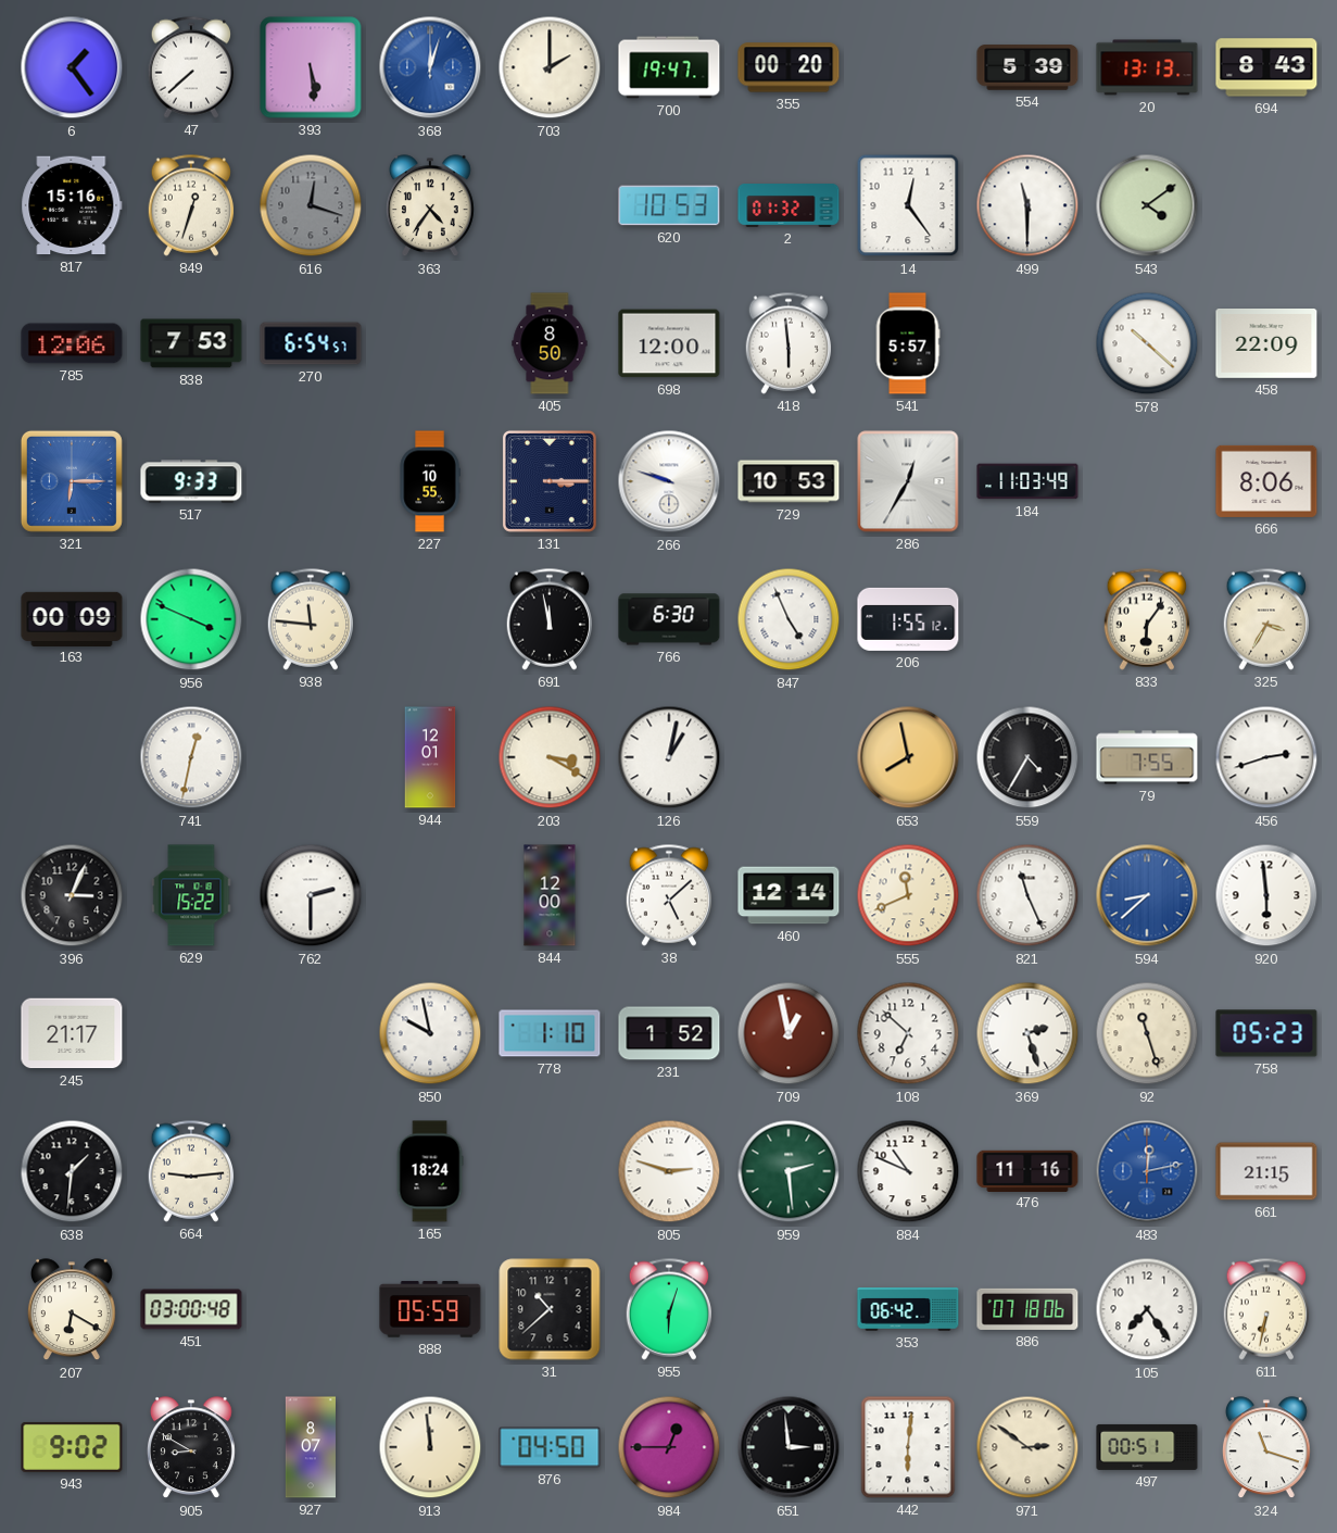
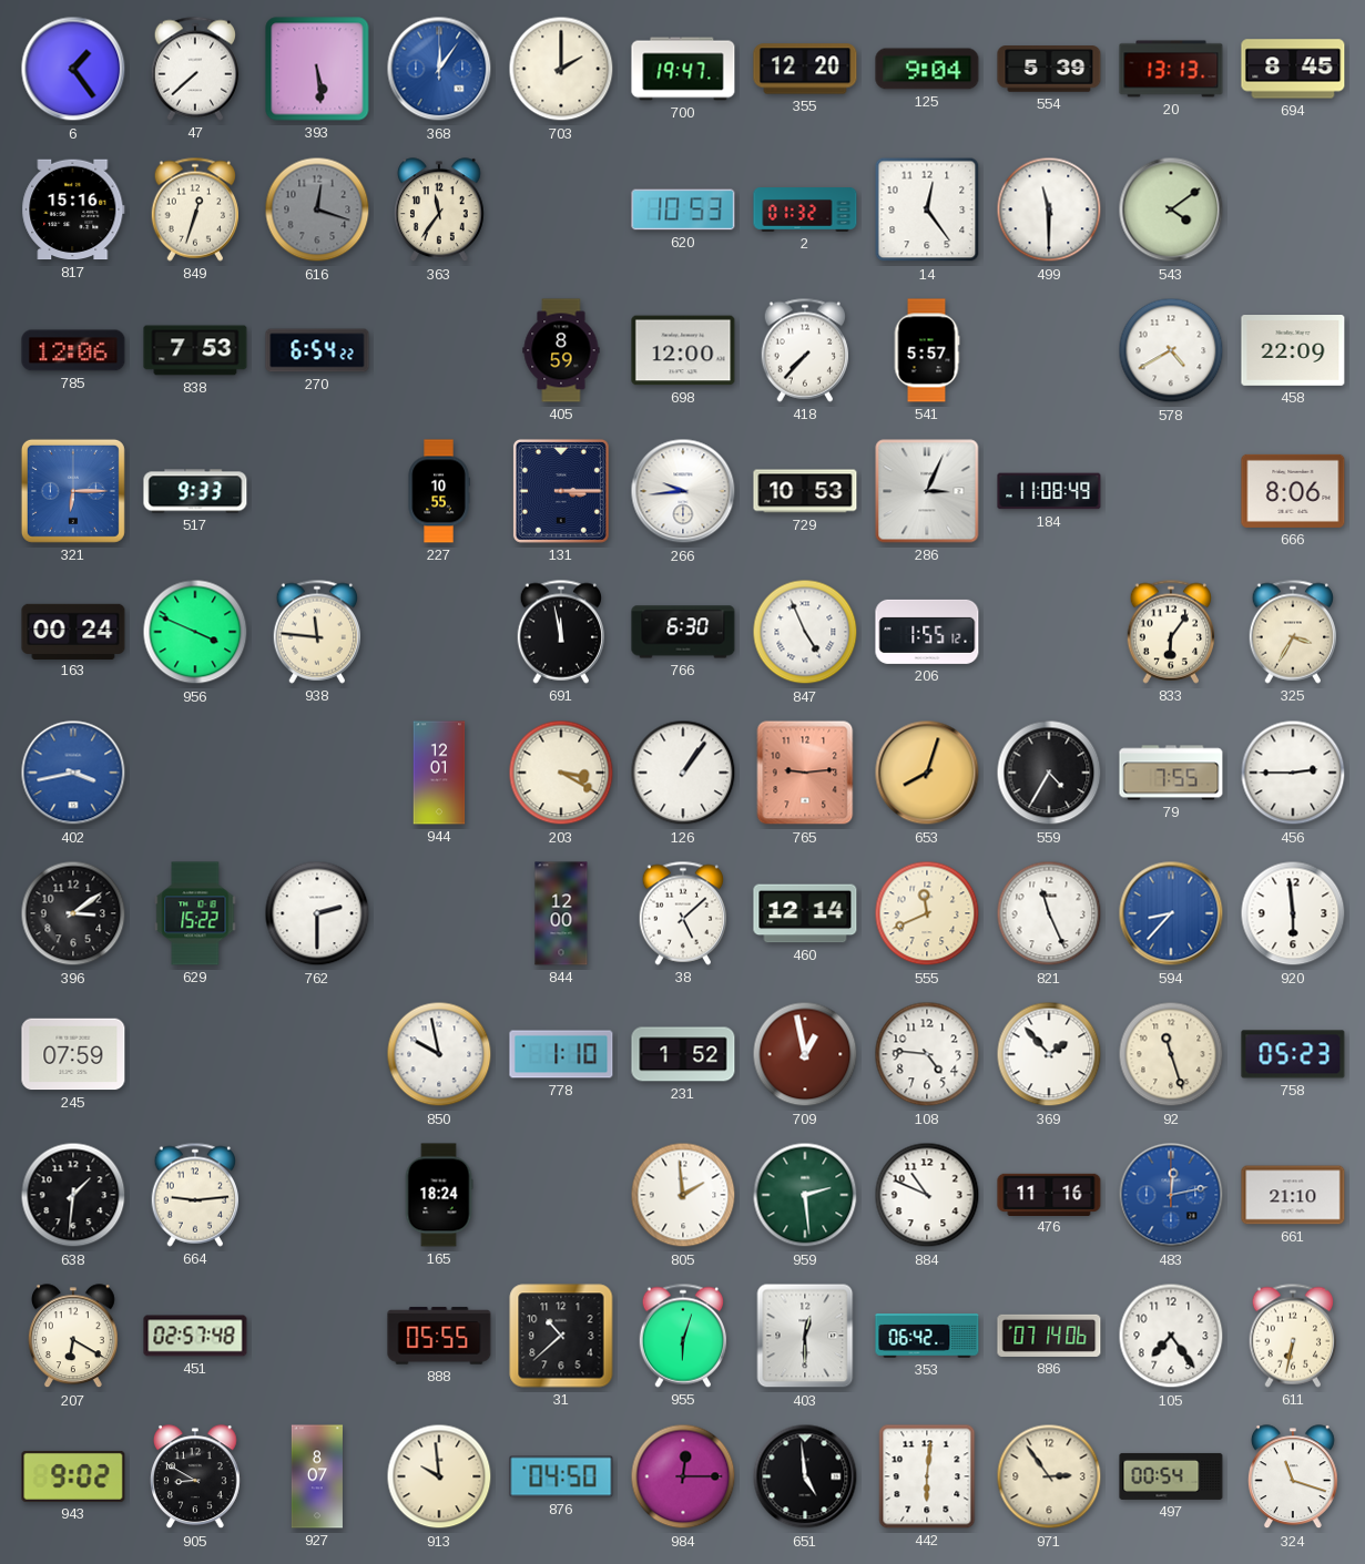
368: 12:03 -> 12:06 (439, 69)
355: 00:20 -> 12:20 (805, 69)
125: none -> 9:04 (927, 69)
694: 8:43 -> 8:45 (1293, 69)
363: 4:36 -> 11:36 (439, 211)
270: 6:54:57 -> 6:54:22 (317, 350)
405: 8:50 -> 8:59 (561, 350)
418: 5:59 -> 7:37 (805, 350)
578: 10:22 -> 4:40 (1171, 350)
266: 9:48 -> 9:44 (683, 491)
286: 12:35 -> 3:04 (927, 491)
184: 11:03 -> 11:08 (1049, 491)
163: 00:09 -> 00:24 (73, 631)
402: none -> 3:43 (73, 773)
741: 12:32 -> none (191, 757)
126: 1:02 -> 1:06 (683, 773)
765: none -> 9:14 (805, 773)
653: 7:58 -> 8:03 (927, 773)
456: 2:42 -> 2:45 (1293, 773)
396: 3:04 -> 3:09 (73, 913)
594: 8:38 -> 8:37 (1171, 913)
245: 21:17 -> 07:59 (73, 1054)
108: 6:52 -> 4:46 (927, 1054)
369: 2:27 -> 1:53 (1049, 1054)
805: 2:48 -> 1:59 (683, 1195)
661: 21:15 -> 21:10 (1293, 1195)
451: 03:00 -> 02:57 (195, 1336)
888: 05:59 -> 05:55 (439, 1336)
403: none -> 12:30 (805, 1336)
886: 07:18 -> 07:14 (1049, 1336)
913: 11:59 -> 9:59 (439, 1476)
984: 12:45 -> 12:15 (683, 1476)
651: 2:59 -> 4:59 (805, 1476)
971: 2:51 -> 2:54 (1049, 1476)
497: 00:51 -> 00:54 (1171, 1476)
